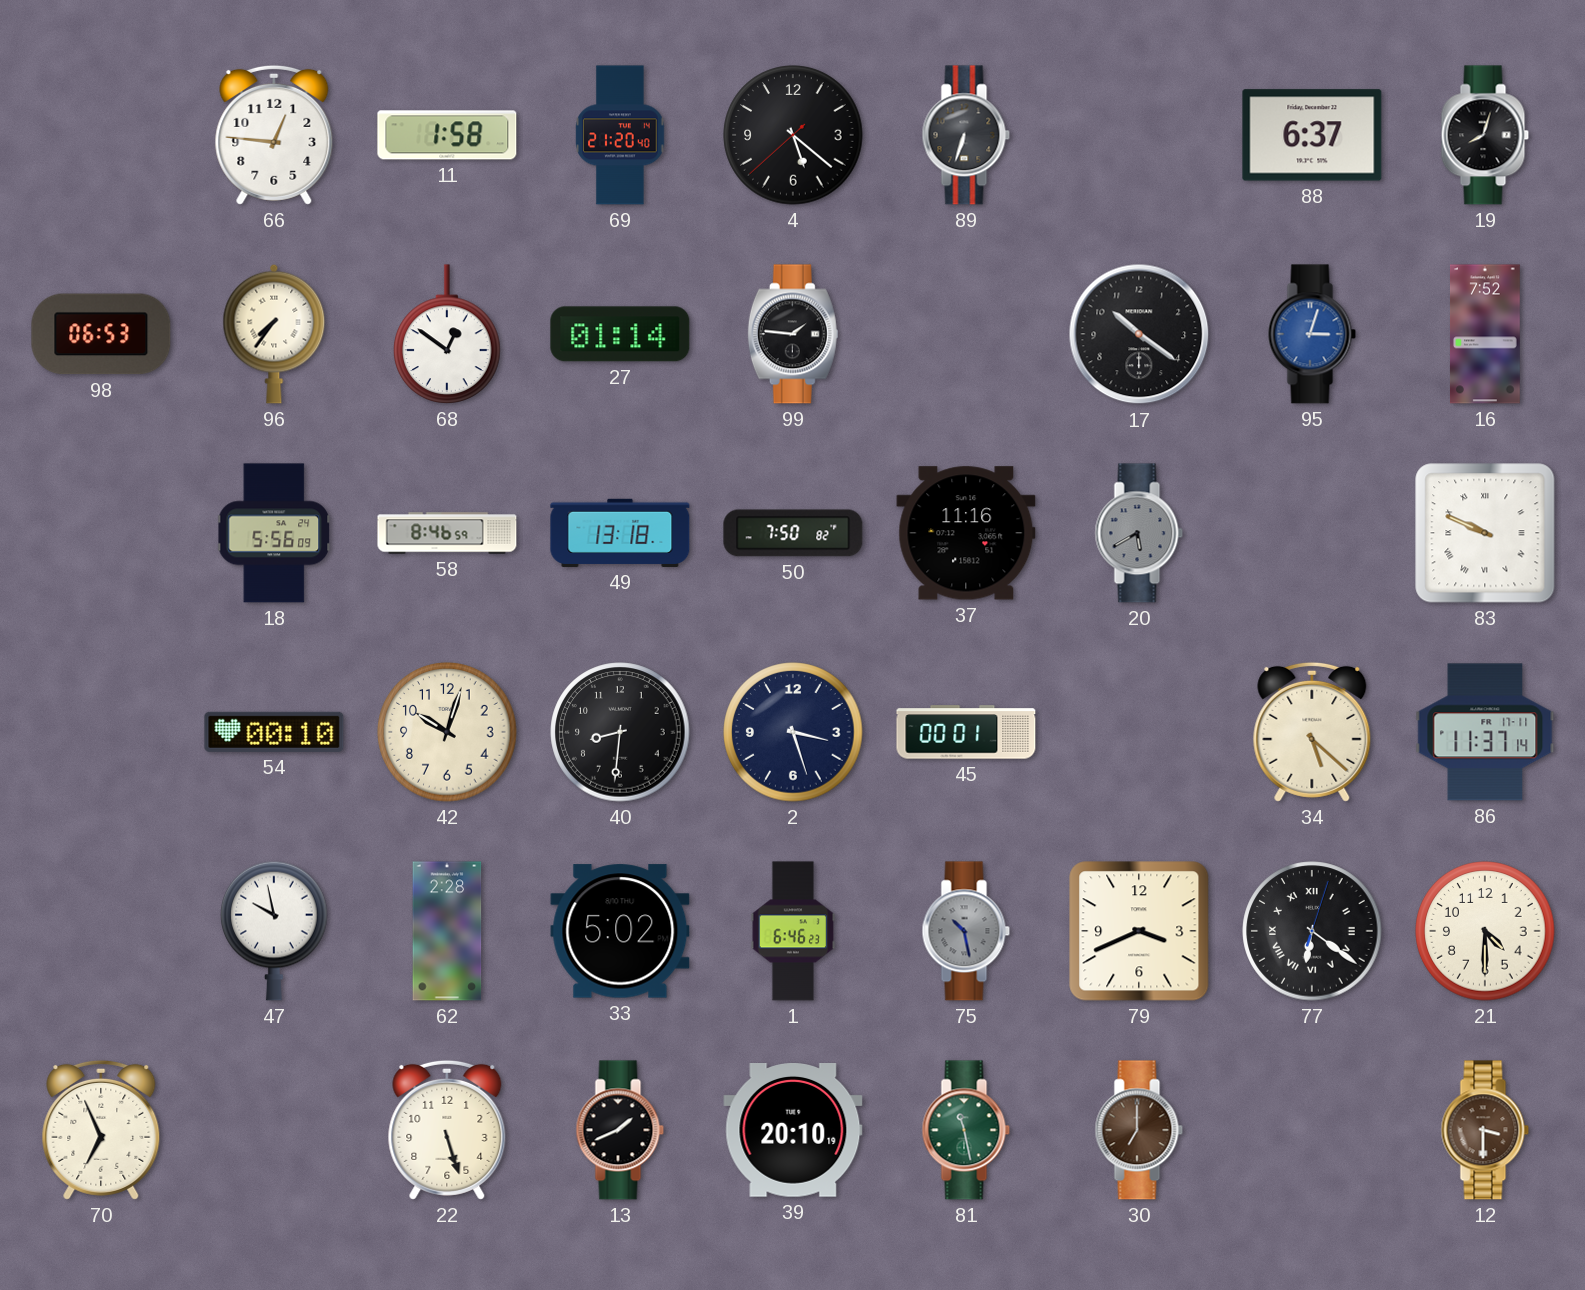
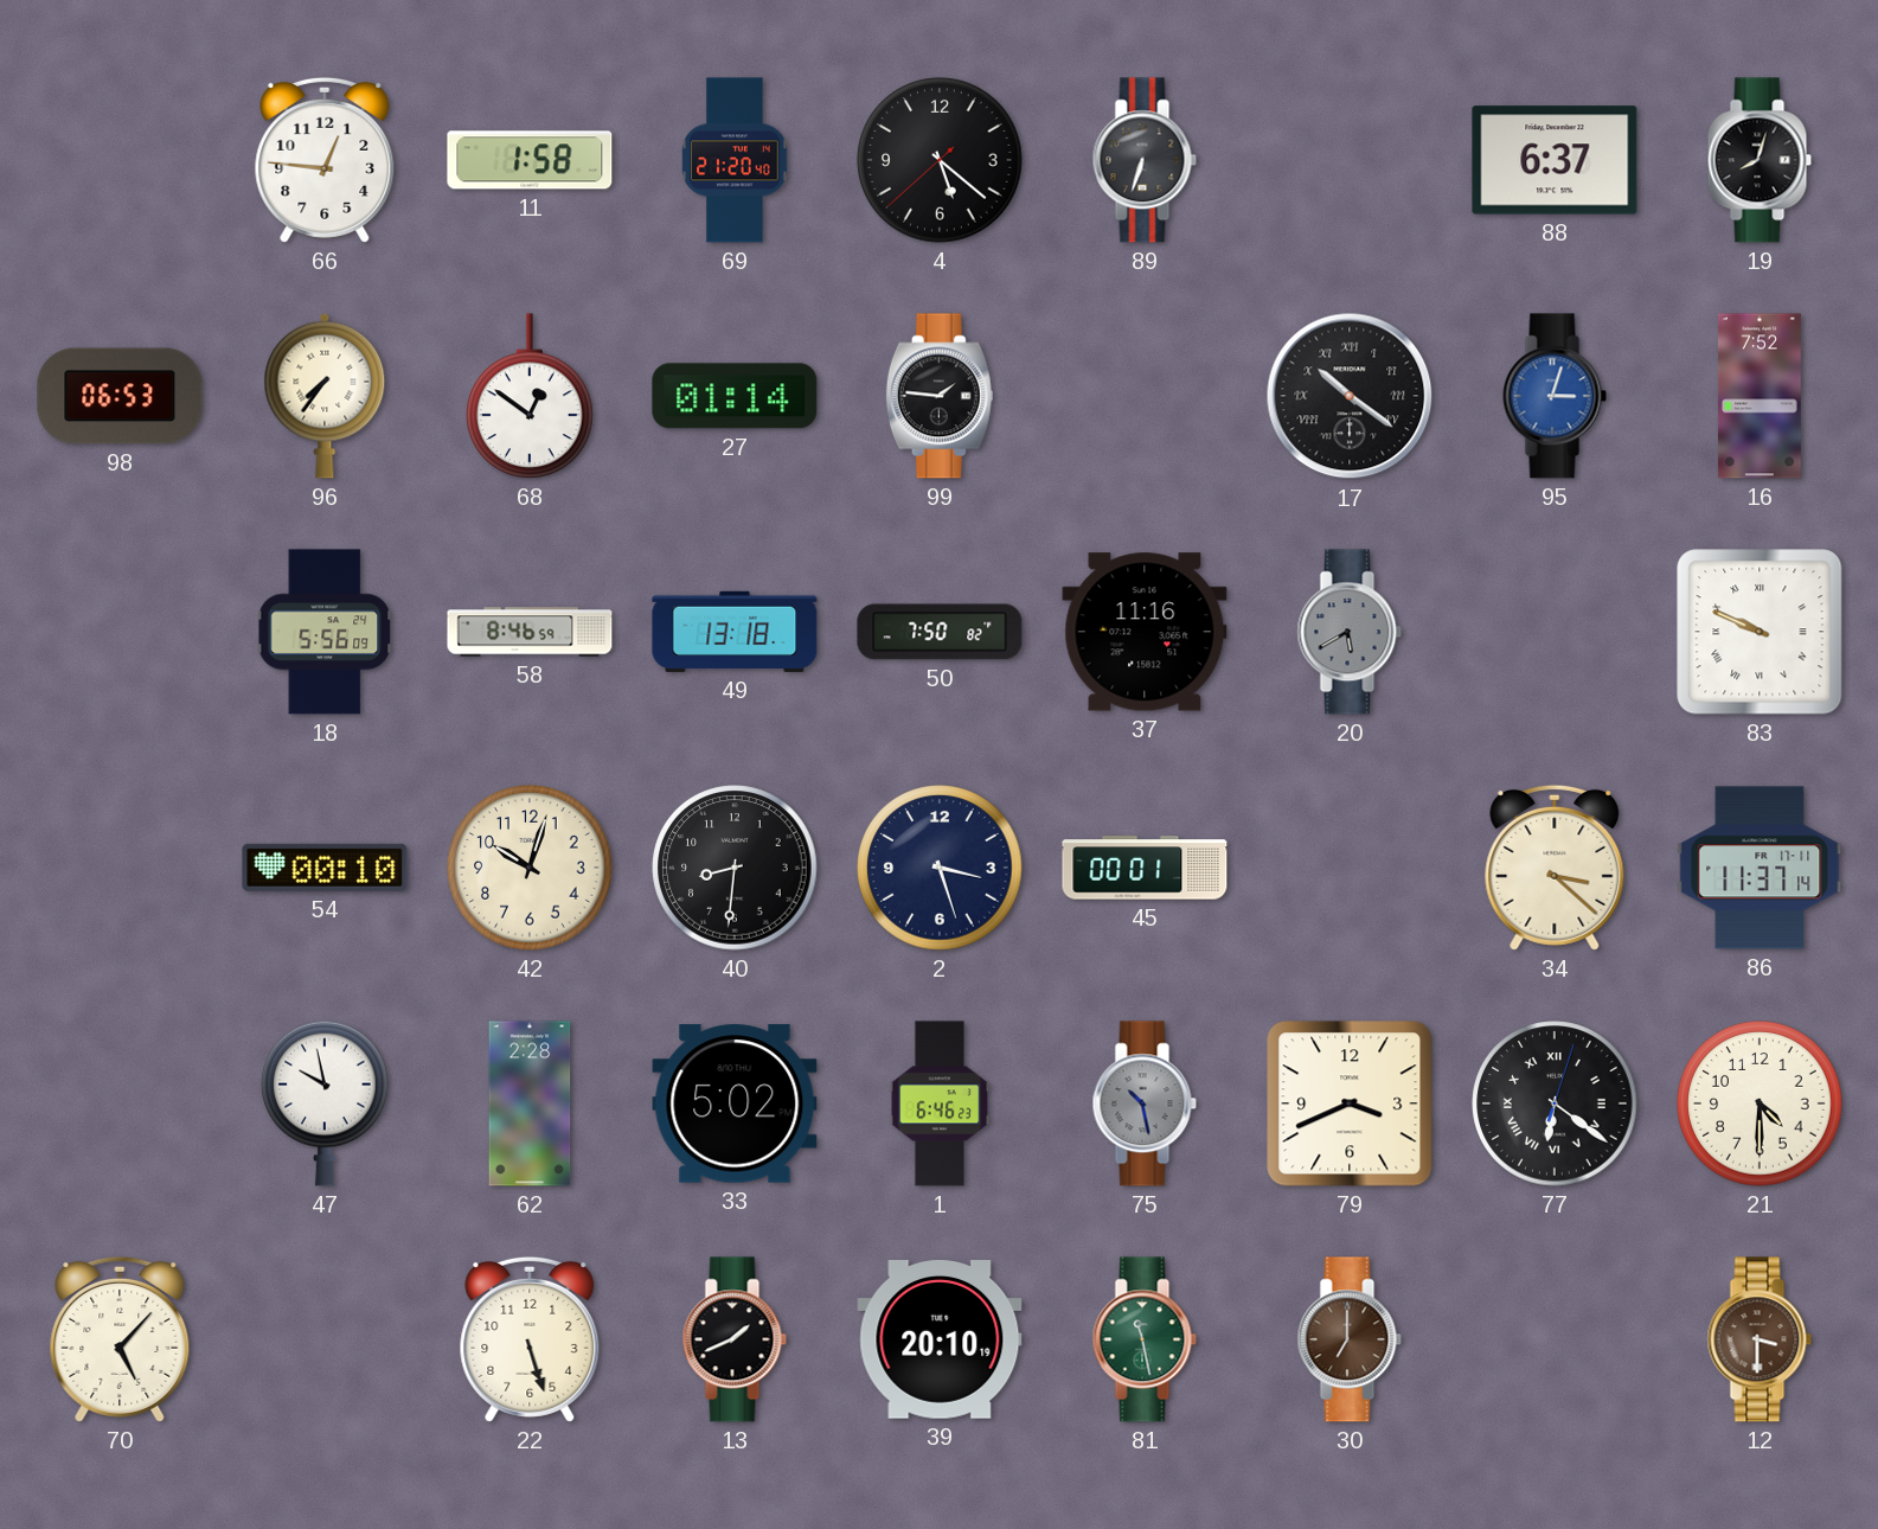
17 numerals: Arabic -> Roman (1350, 396)
34: 5:22 -> 3:22 (1555, 868)
70: 6:56 -> 5:07 (120, 1339)
